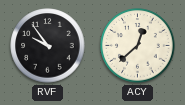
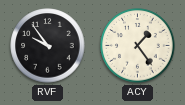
ACY: 12:38 -> 1:24 (138, 46)
